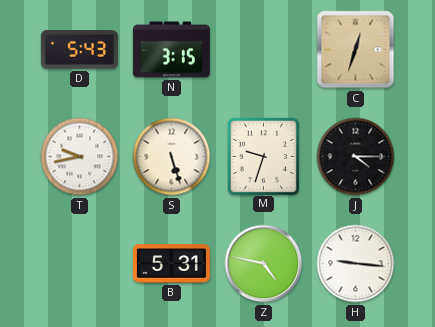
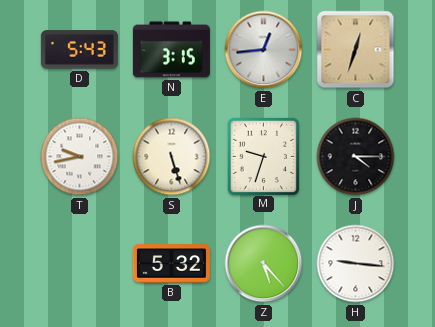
E: none -> 12:44 (264, 50)
B: 5:31 -> 5:32 (171, 264)
Z: 4:47 -> 5:23 (264, 264)
